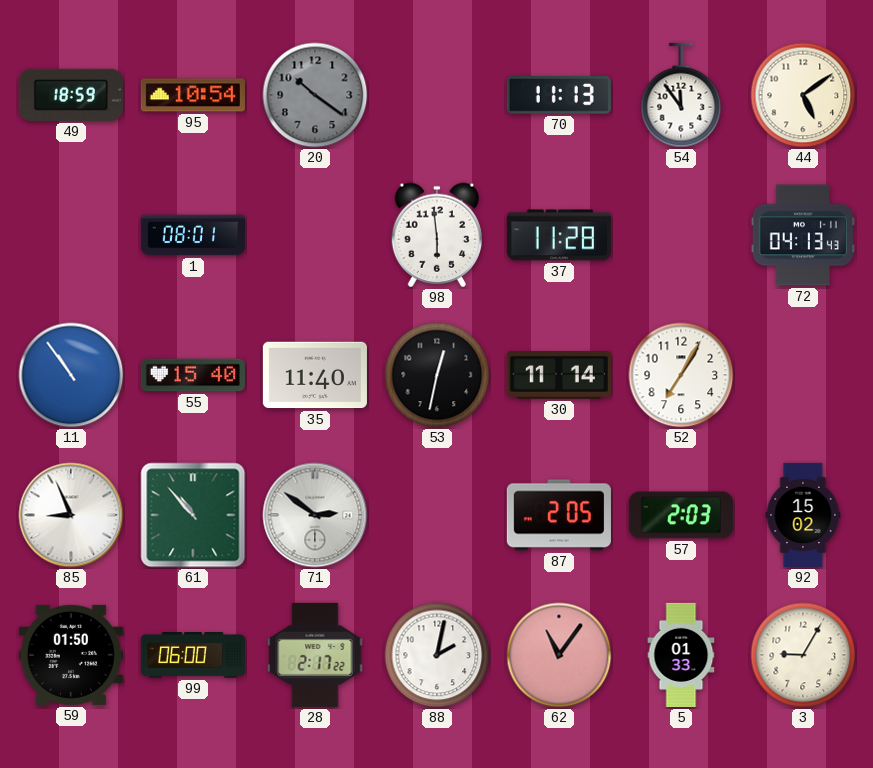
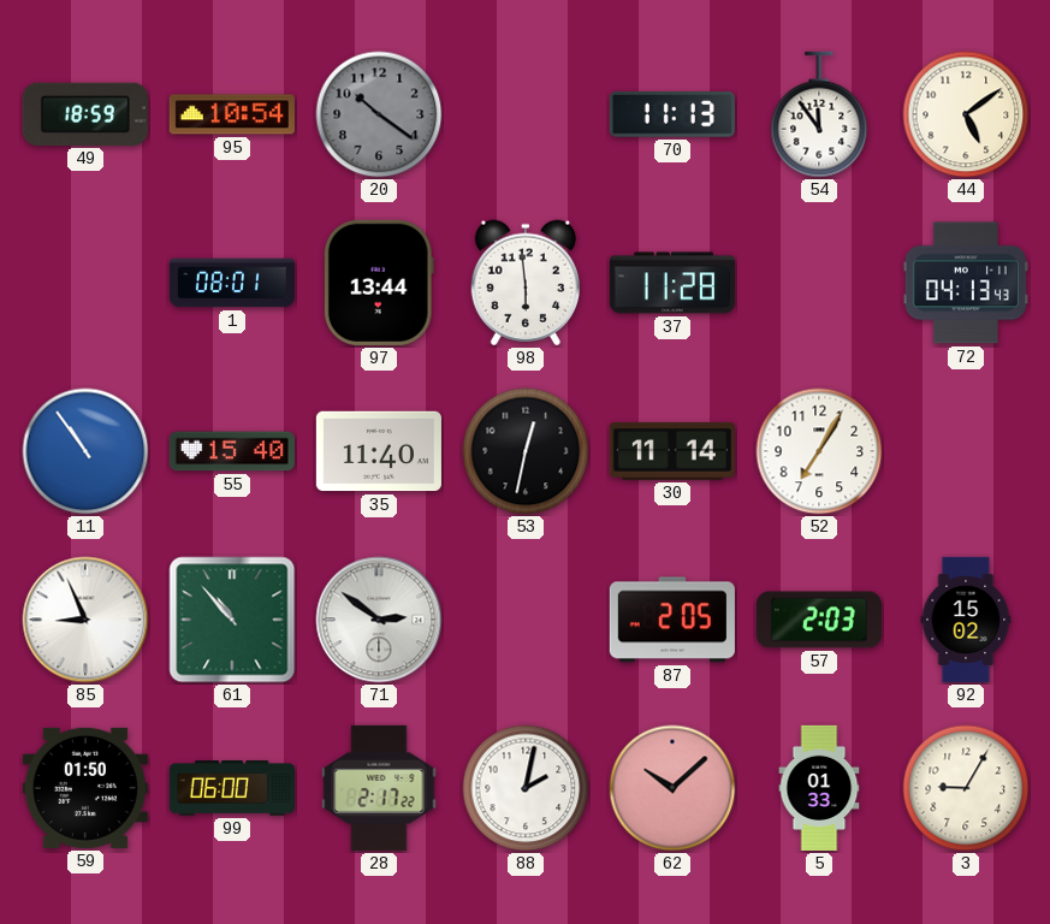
97: none -> 13:44 (379, 283)
62: 11:06 -> 10:08 (672, 788)
